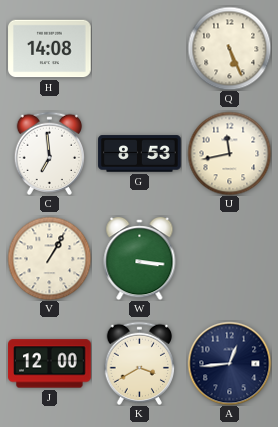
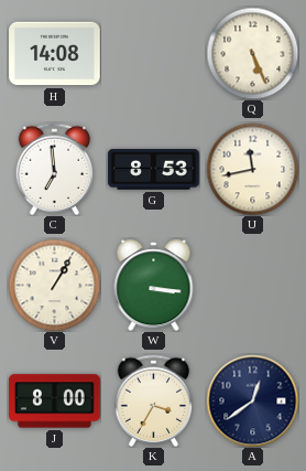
J: 12:00 -> 8:00 (55, 402)
K: 3:40 -> 3:35 (154, 400)
A: 12:44 -> 12:39 (252, 400)
